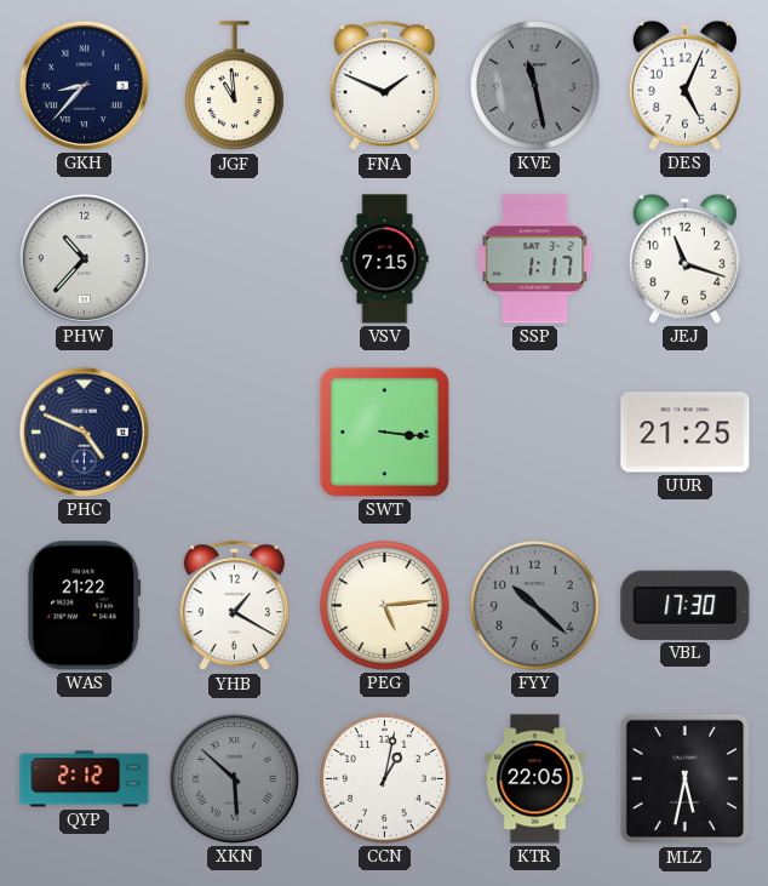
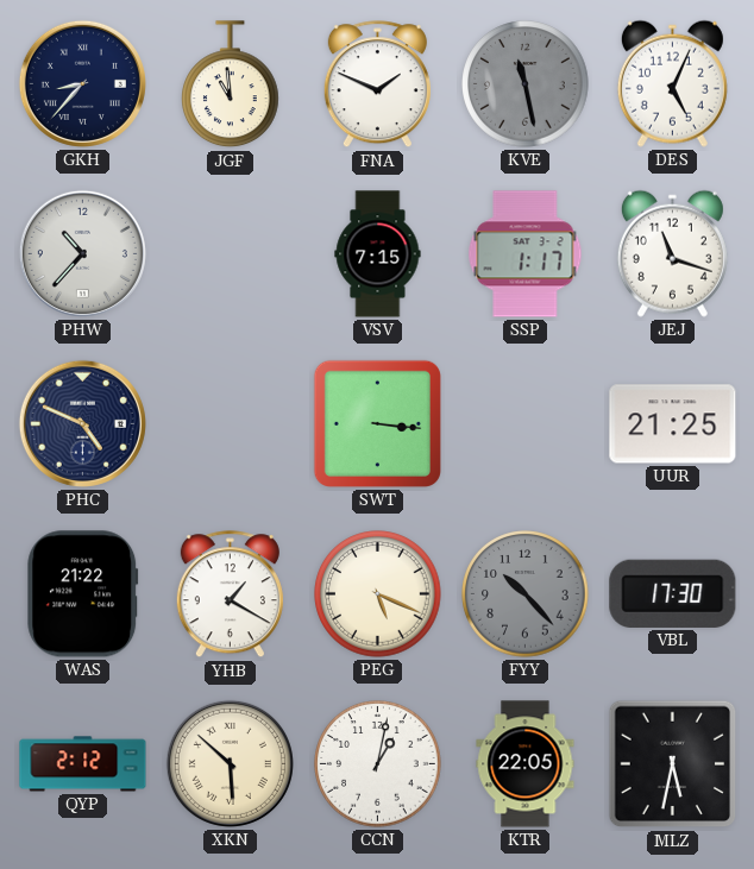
PEG: 5:14 -> 5:19 (378, 594)
FYY: 10:22 -> 10:23 (526, 594)
XKN dial: grey -> cream (230, 763)
